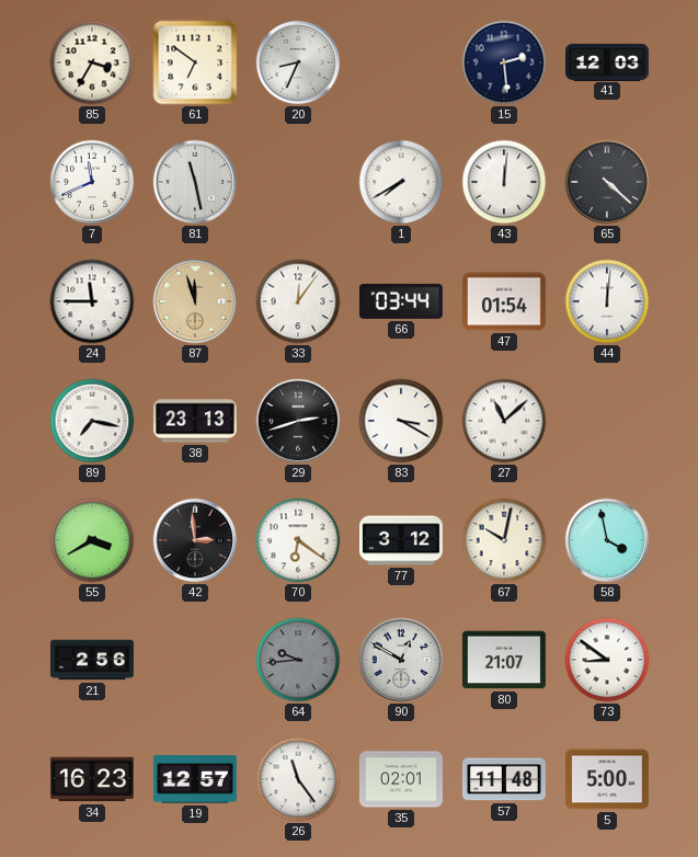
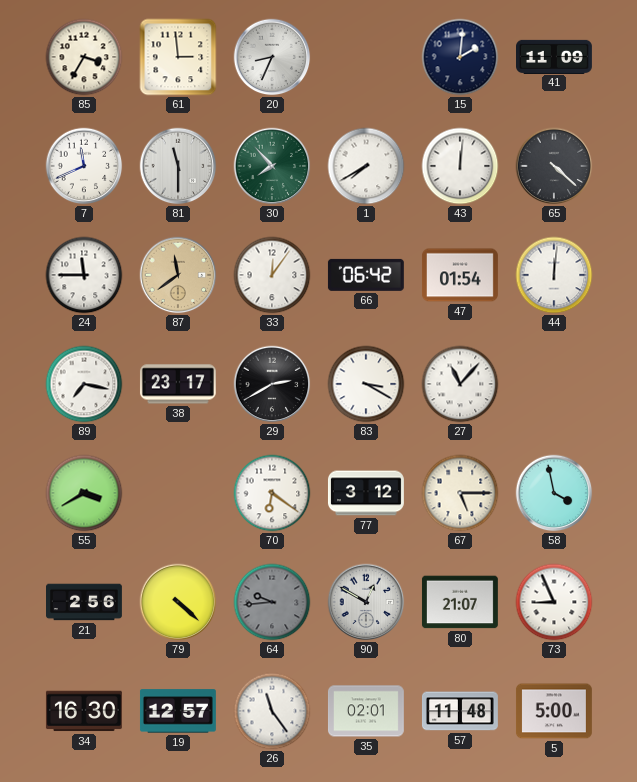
61: 6:51 -> 2:59 (178, 57)
15: 2:29 -> 2:01 (460, 57)
41: 12:03 -> 11:09 (555, 56)
81: 11:28 -> 11:30 (178, 166)
30: none -> 7:53 (272, 166)
87: 11:57 -> 11:39 (178, 275)
66: 03:44 -> 06:42 (366, 275)
38: 23:13 -> 23:17 (178, 384)
29: 2:42 -> 2:40 (272, 384)
27: 11:08 -> 11:07 (460, 384)
42: 2:59 -> none (195, 540)
67: 10:02 -> 5:15 (460, 493)
79: none -> 4:22 (178, 602)
73: 8:51 -> 8:56 (554, 602)
34: 16:23 -> 16:30 (84, 711)
